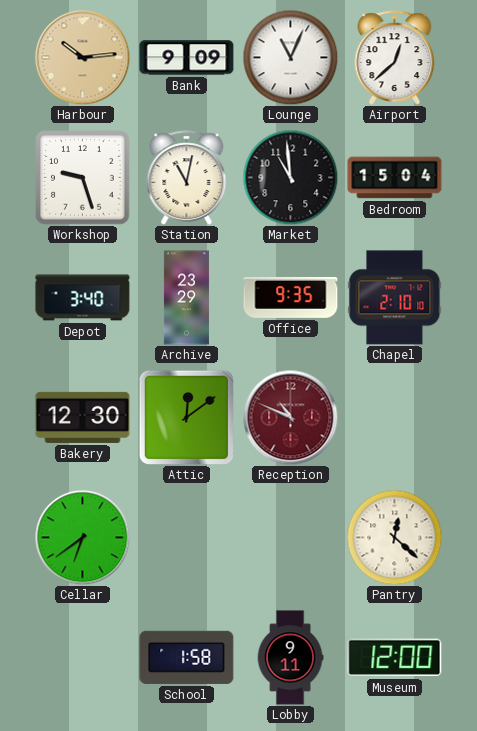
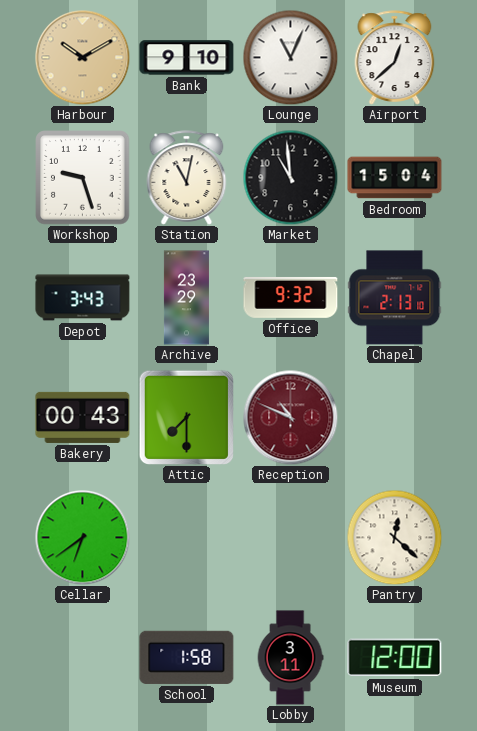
Harbour: 10:14 -> 10:10 (82, 57)
Bank: 9:09 -> 9:10 (187, 58)
Depot: 3:40 -> 3:43 (83, 298)
Office: 9:35 -> 9:32 (291, 297)
Chapel: 2:10 -> 2:13 (395, 298)
Bakery: 12:30 -> 00:43 (83, 417)
Attic: 12:09 -> 7:30 (186, 417)
Lobby: 9:11 -> 3:11 (290, 658)
